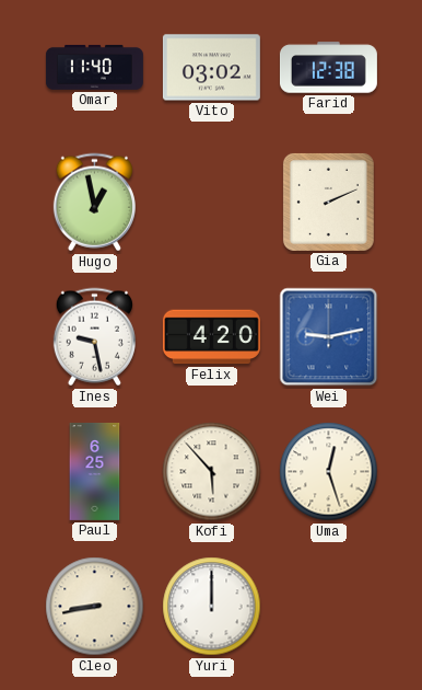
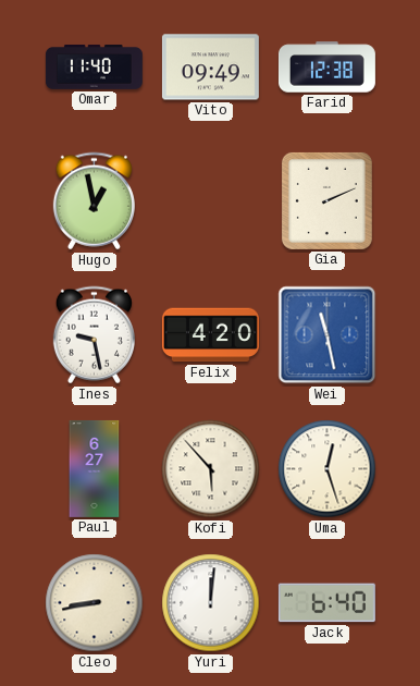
Vito: 03:02 -> 09:49 (210, 68)
Wei: 9:13 -> 11:28 (328, 335)
Paul: 6:25 -> 6:27 (95, 468)
Yuri: 12:00 -> 12:01 (211, 603)
Jack: none -> 6:40 (326, 603)
